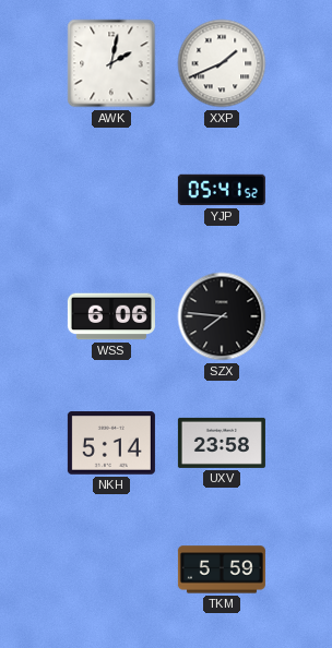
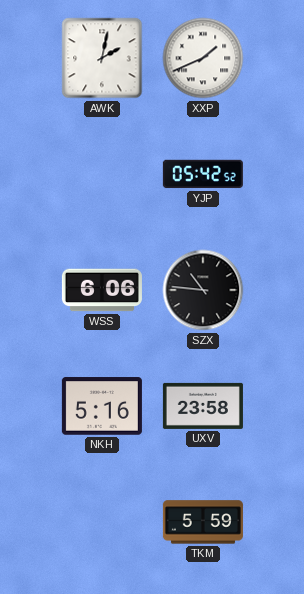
YJP: 05:41 -> 05:42 (203, 174)
SZX: 7:46 -> 10:46 (203, 290)
NKH: 5:14 -> 5:16 (102, 406)
